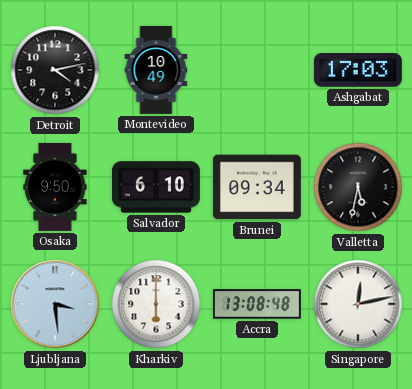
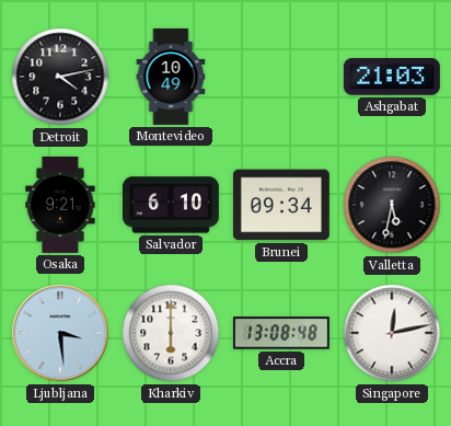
Ashgabat: 17:03 -> 21:03 (392, 78)
Osaka: 9:50 -> 9:21 (60, 205)
